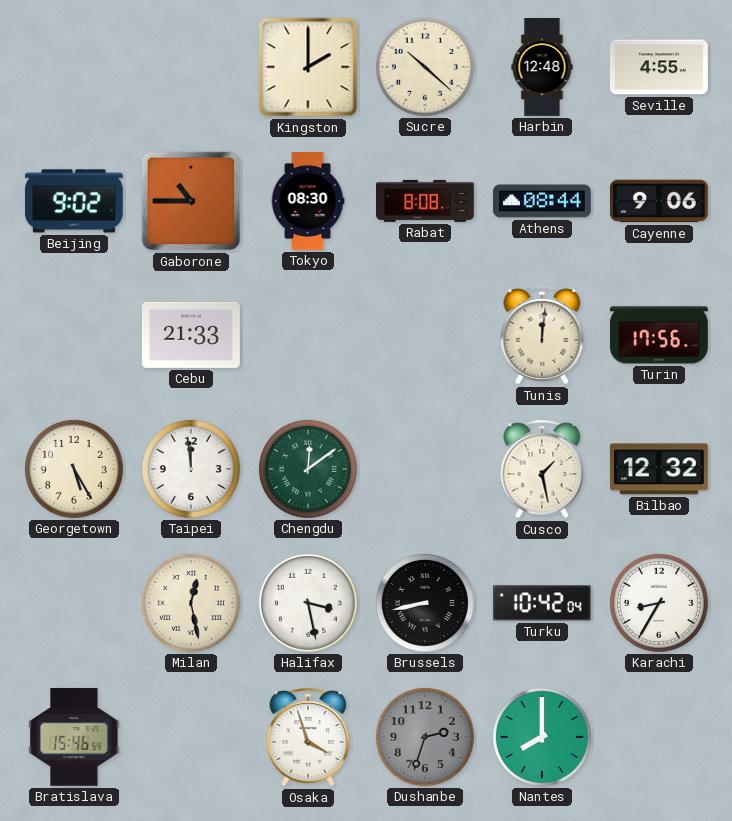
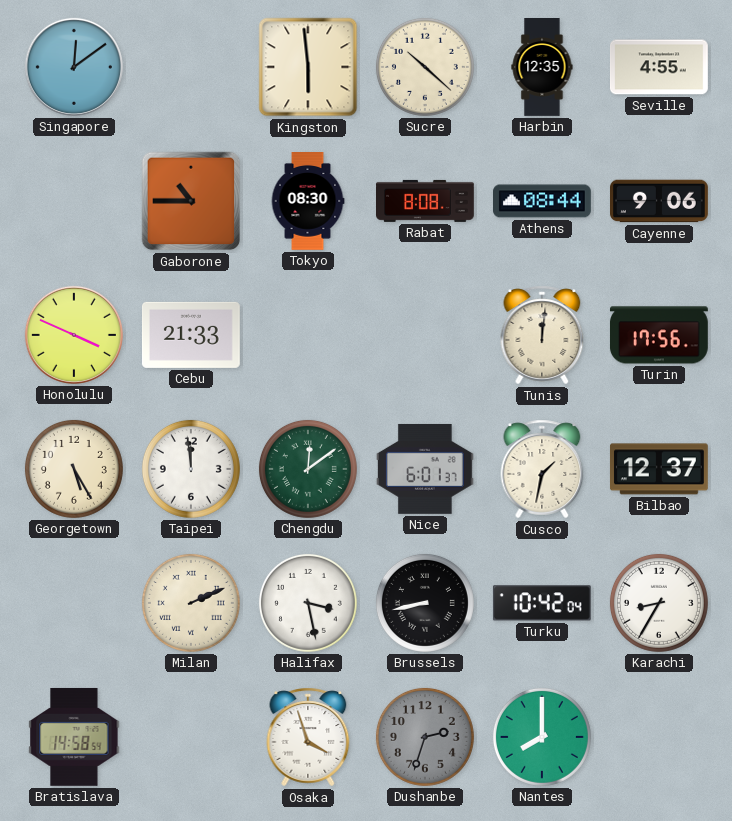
Singapore: none -> 12:09 (74, 67)
Kingston: 2:00 -> 5:59 (308, 67)
Harbin: 12:48 -> 12:35 (542, 68)
Beijing: 9:02 -> none (74, 201)
Honolulu: none -> 3:49 (74, 335)
Nice: none -> 6:01 (425, 469)
Cusco: 1:28 -> 1:32 (542, 469)
Bilbao: 12:32 -> 12:37 (659, 469)
Milan: 12:28 -> 2:11 (191, 603)
Bratislava: 15:46 -> 14:58 (74, 737)
